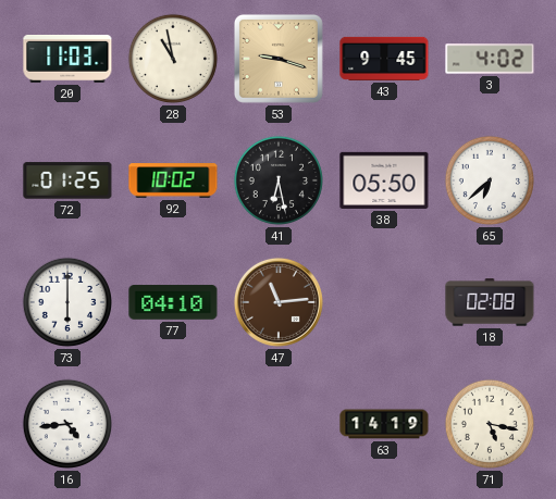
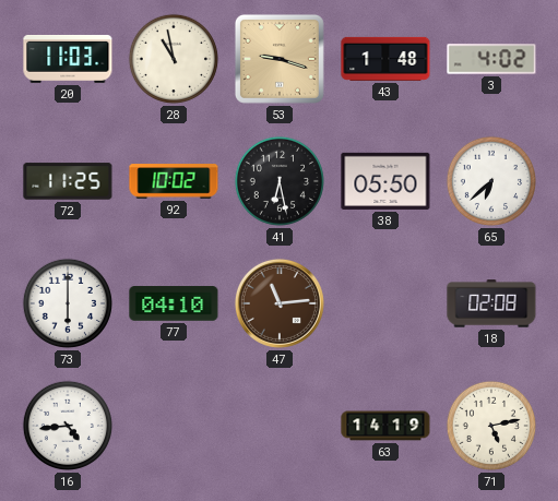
43: 9:45 -> 1:48 (385, 59)
72: 01:25 -> 11:25 (68, 181)
71: 5:17 -> 5:13 (491, 426)
